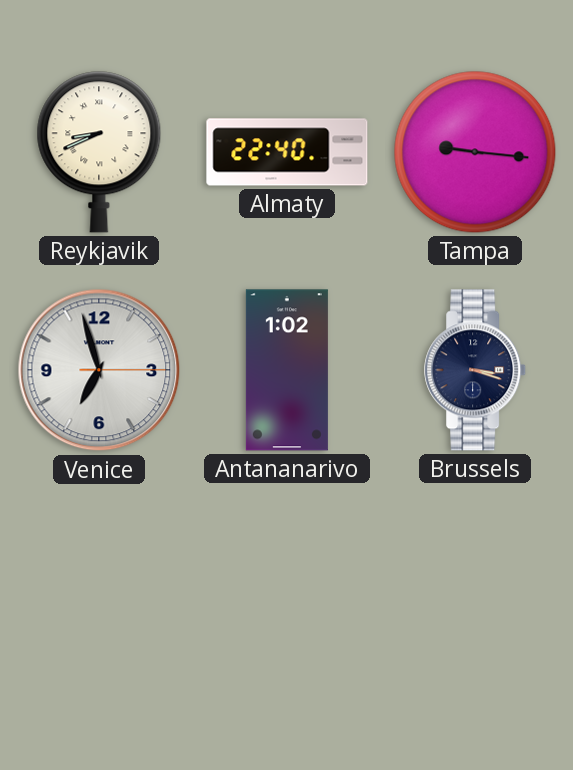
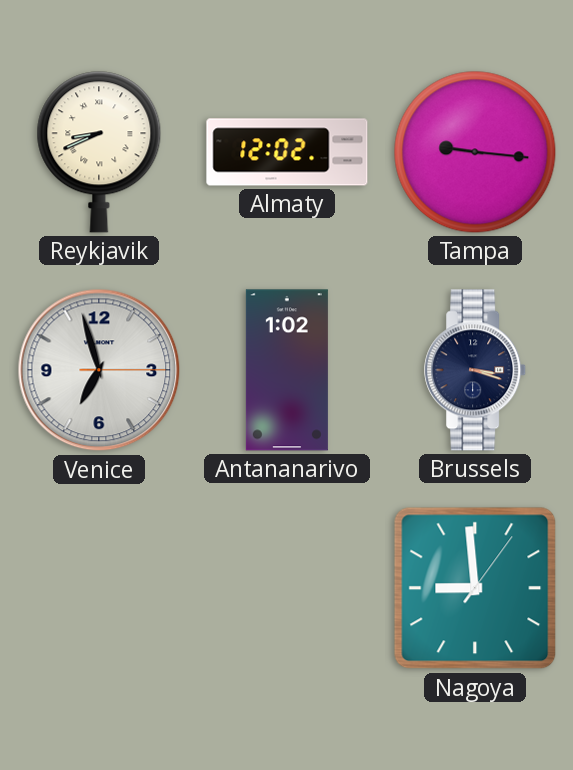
Almaty: 22:40 -> 12:02 (287, 152)
Nagoya: none -> 8:59 (475, 588)
